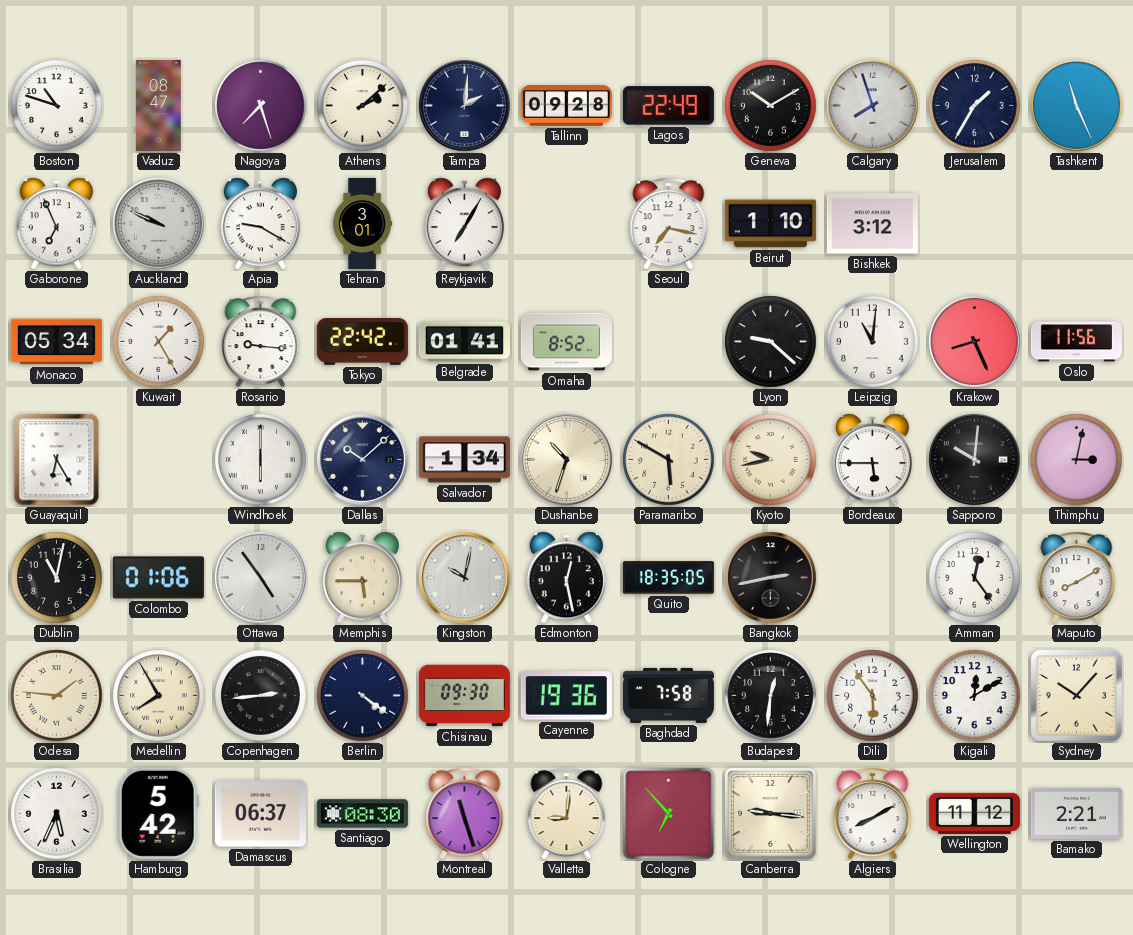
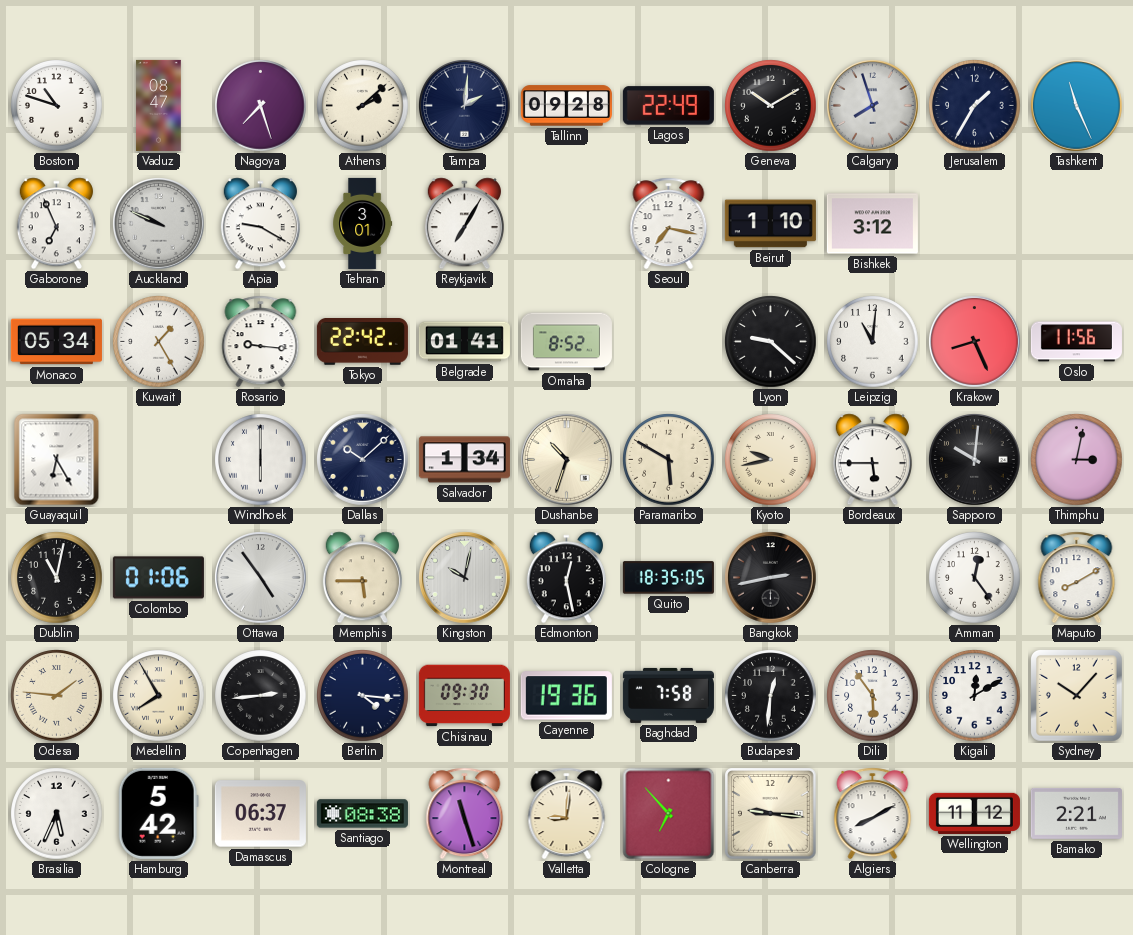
Berlin: 4:21 -> 4:16 (363, 696)
Santiago: 08:30 -> 08:38 (362, 814)
